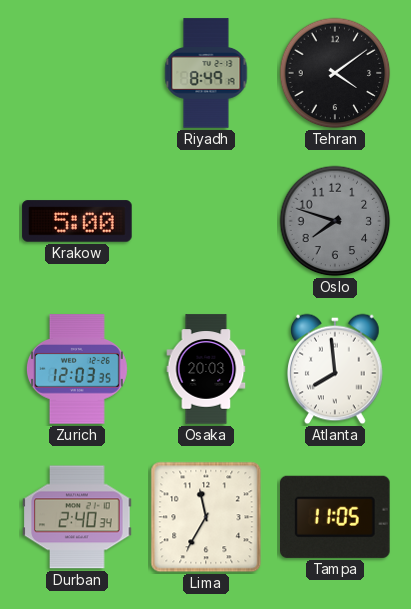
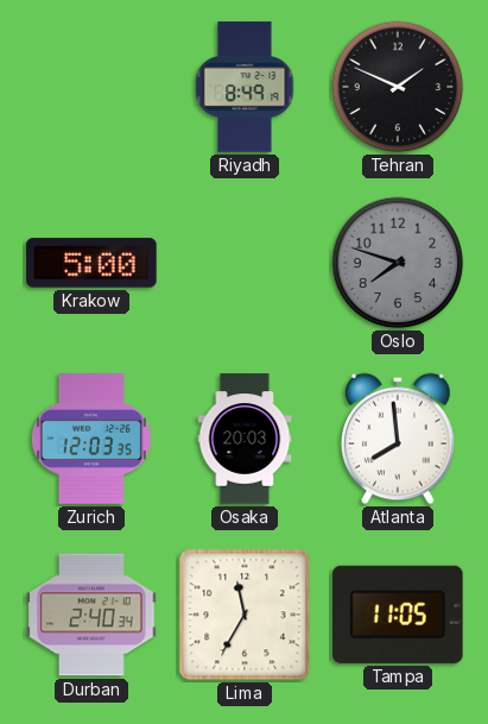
Tehran: 4:09 -> 1:49 (398, 87)
